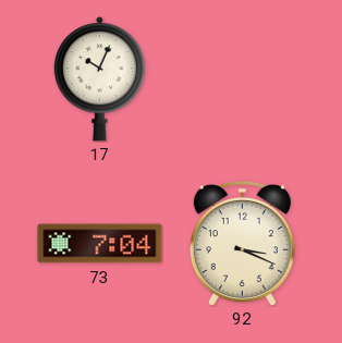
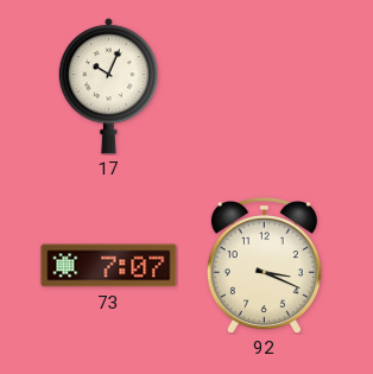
73: 7:04 -> 7:07 (109, 266)
